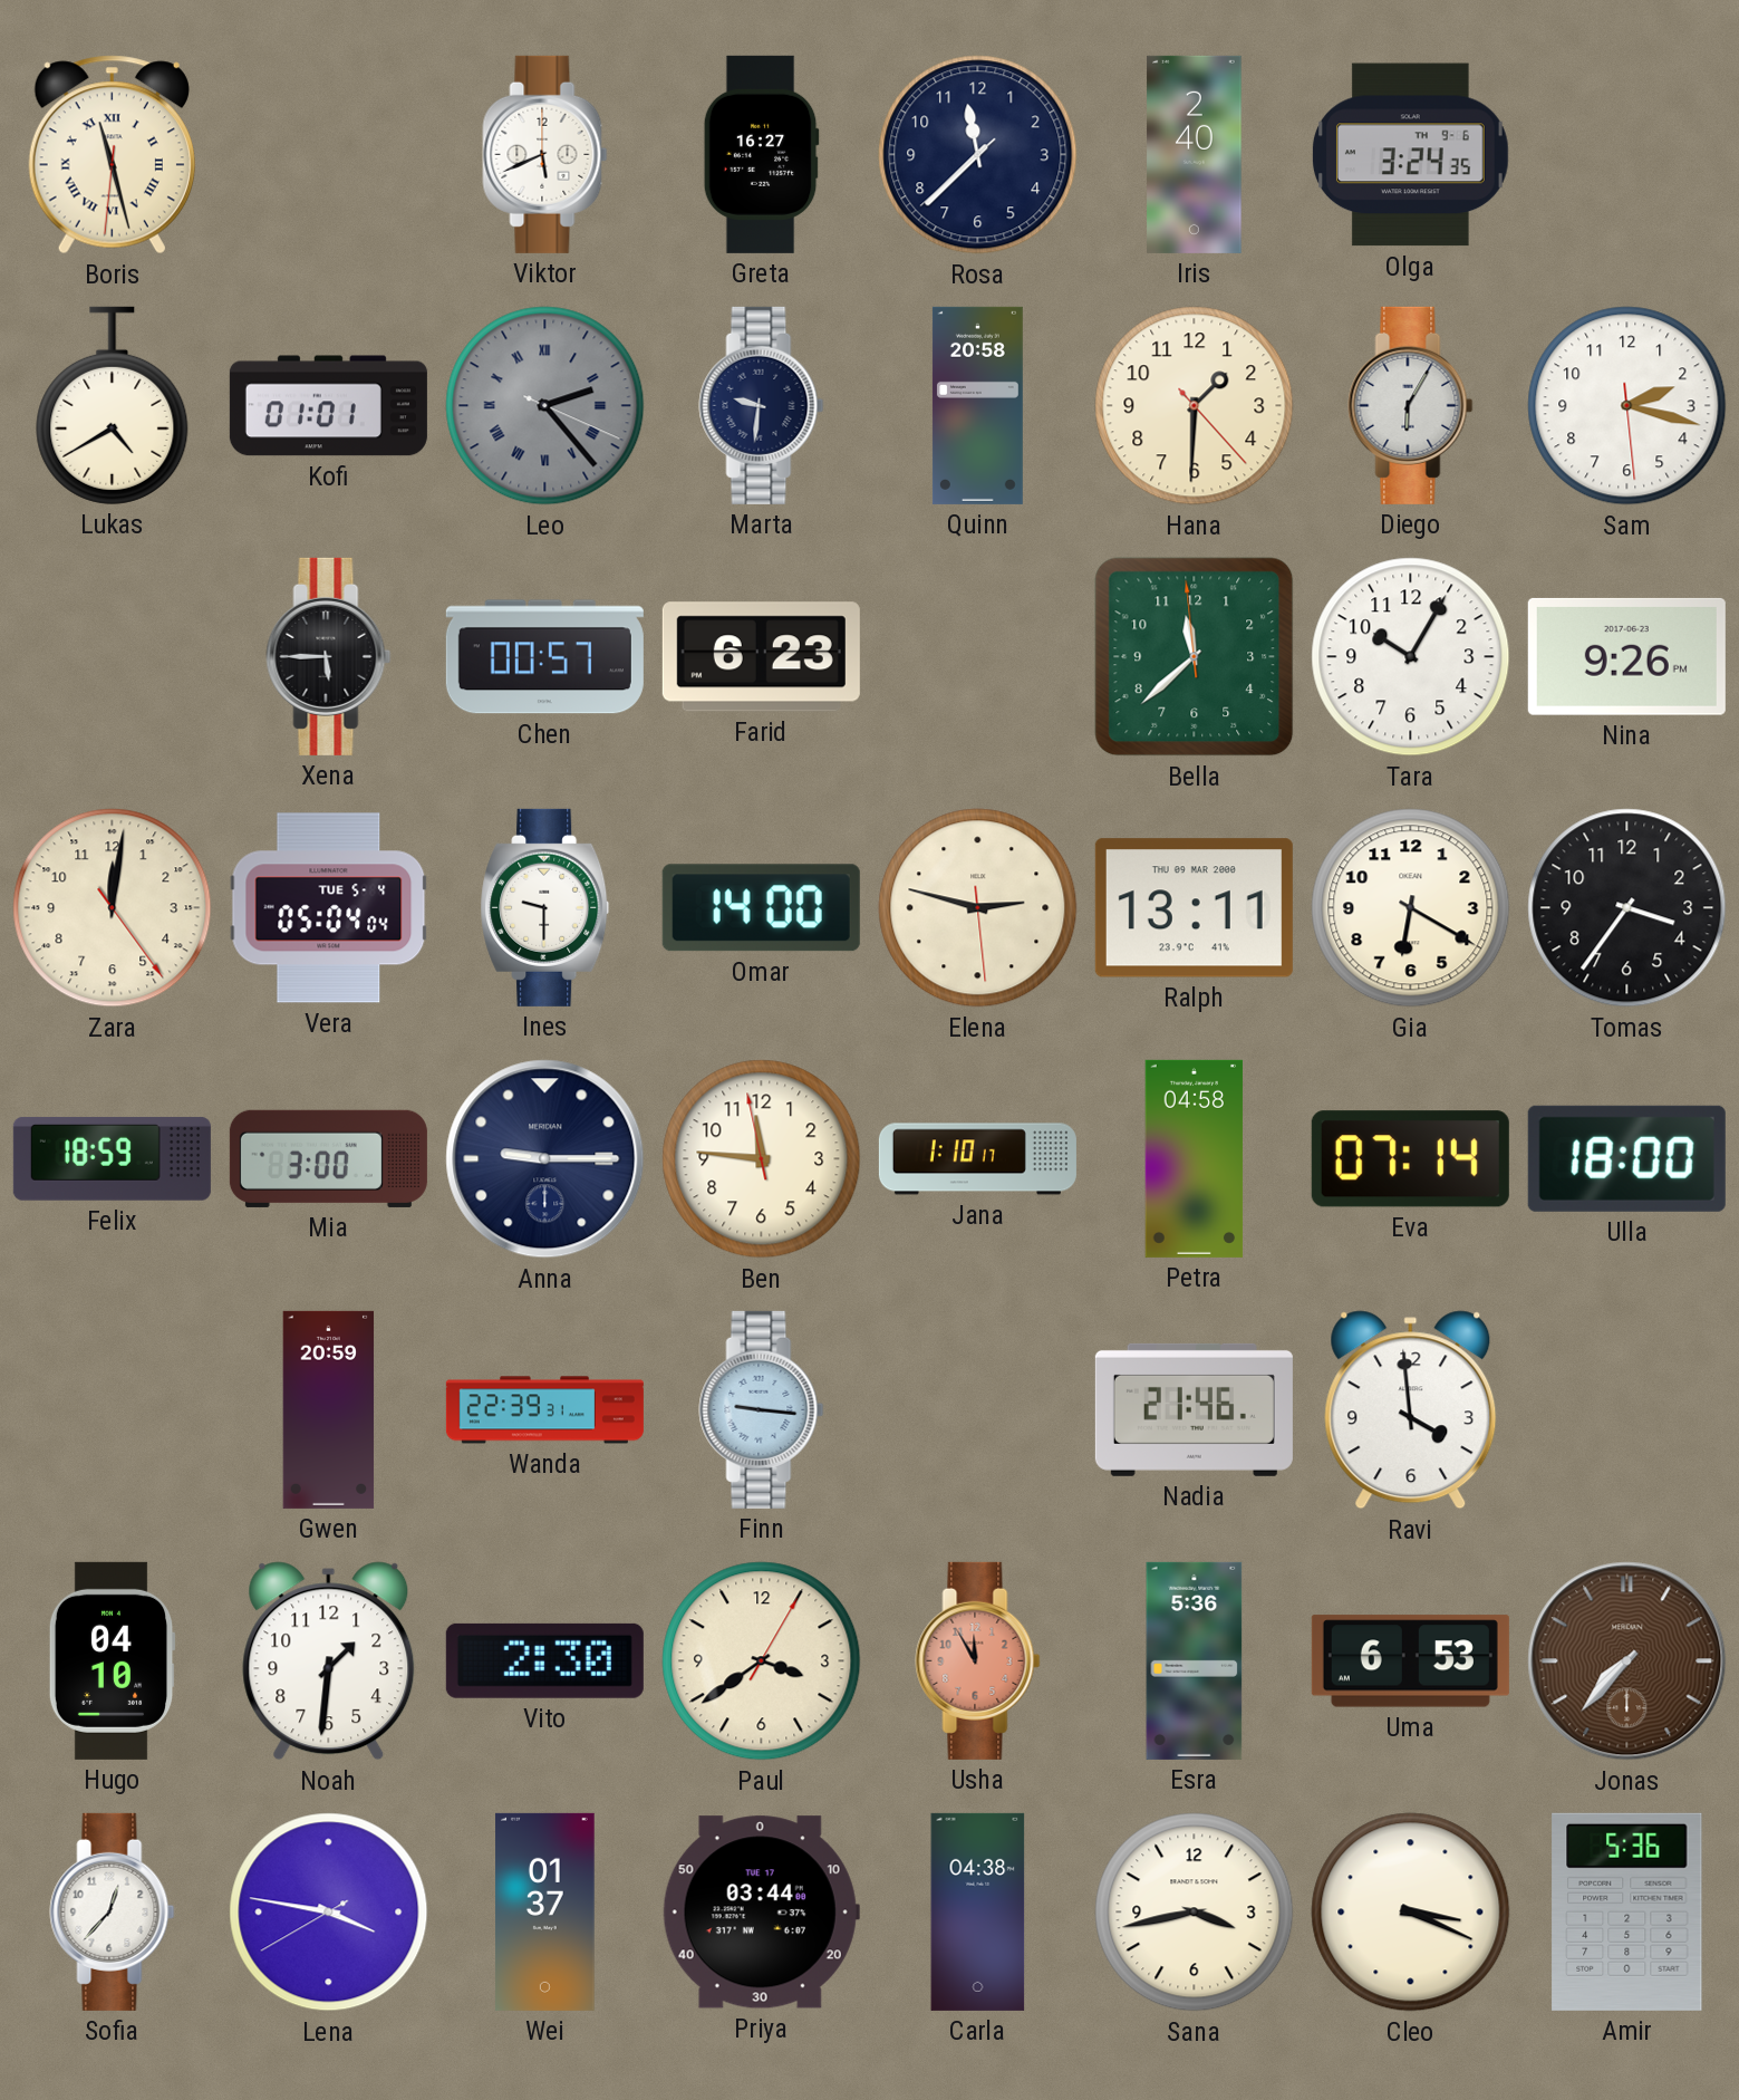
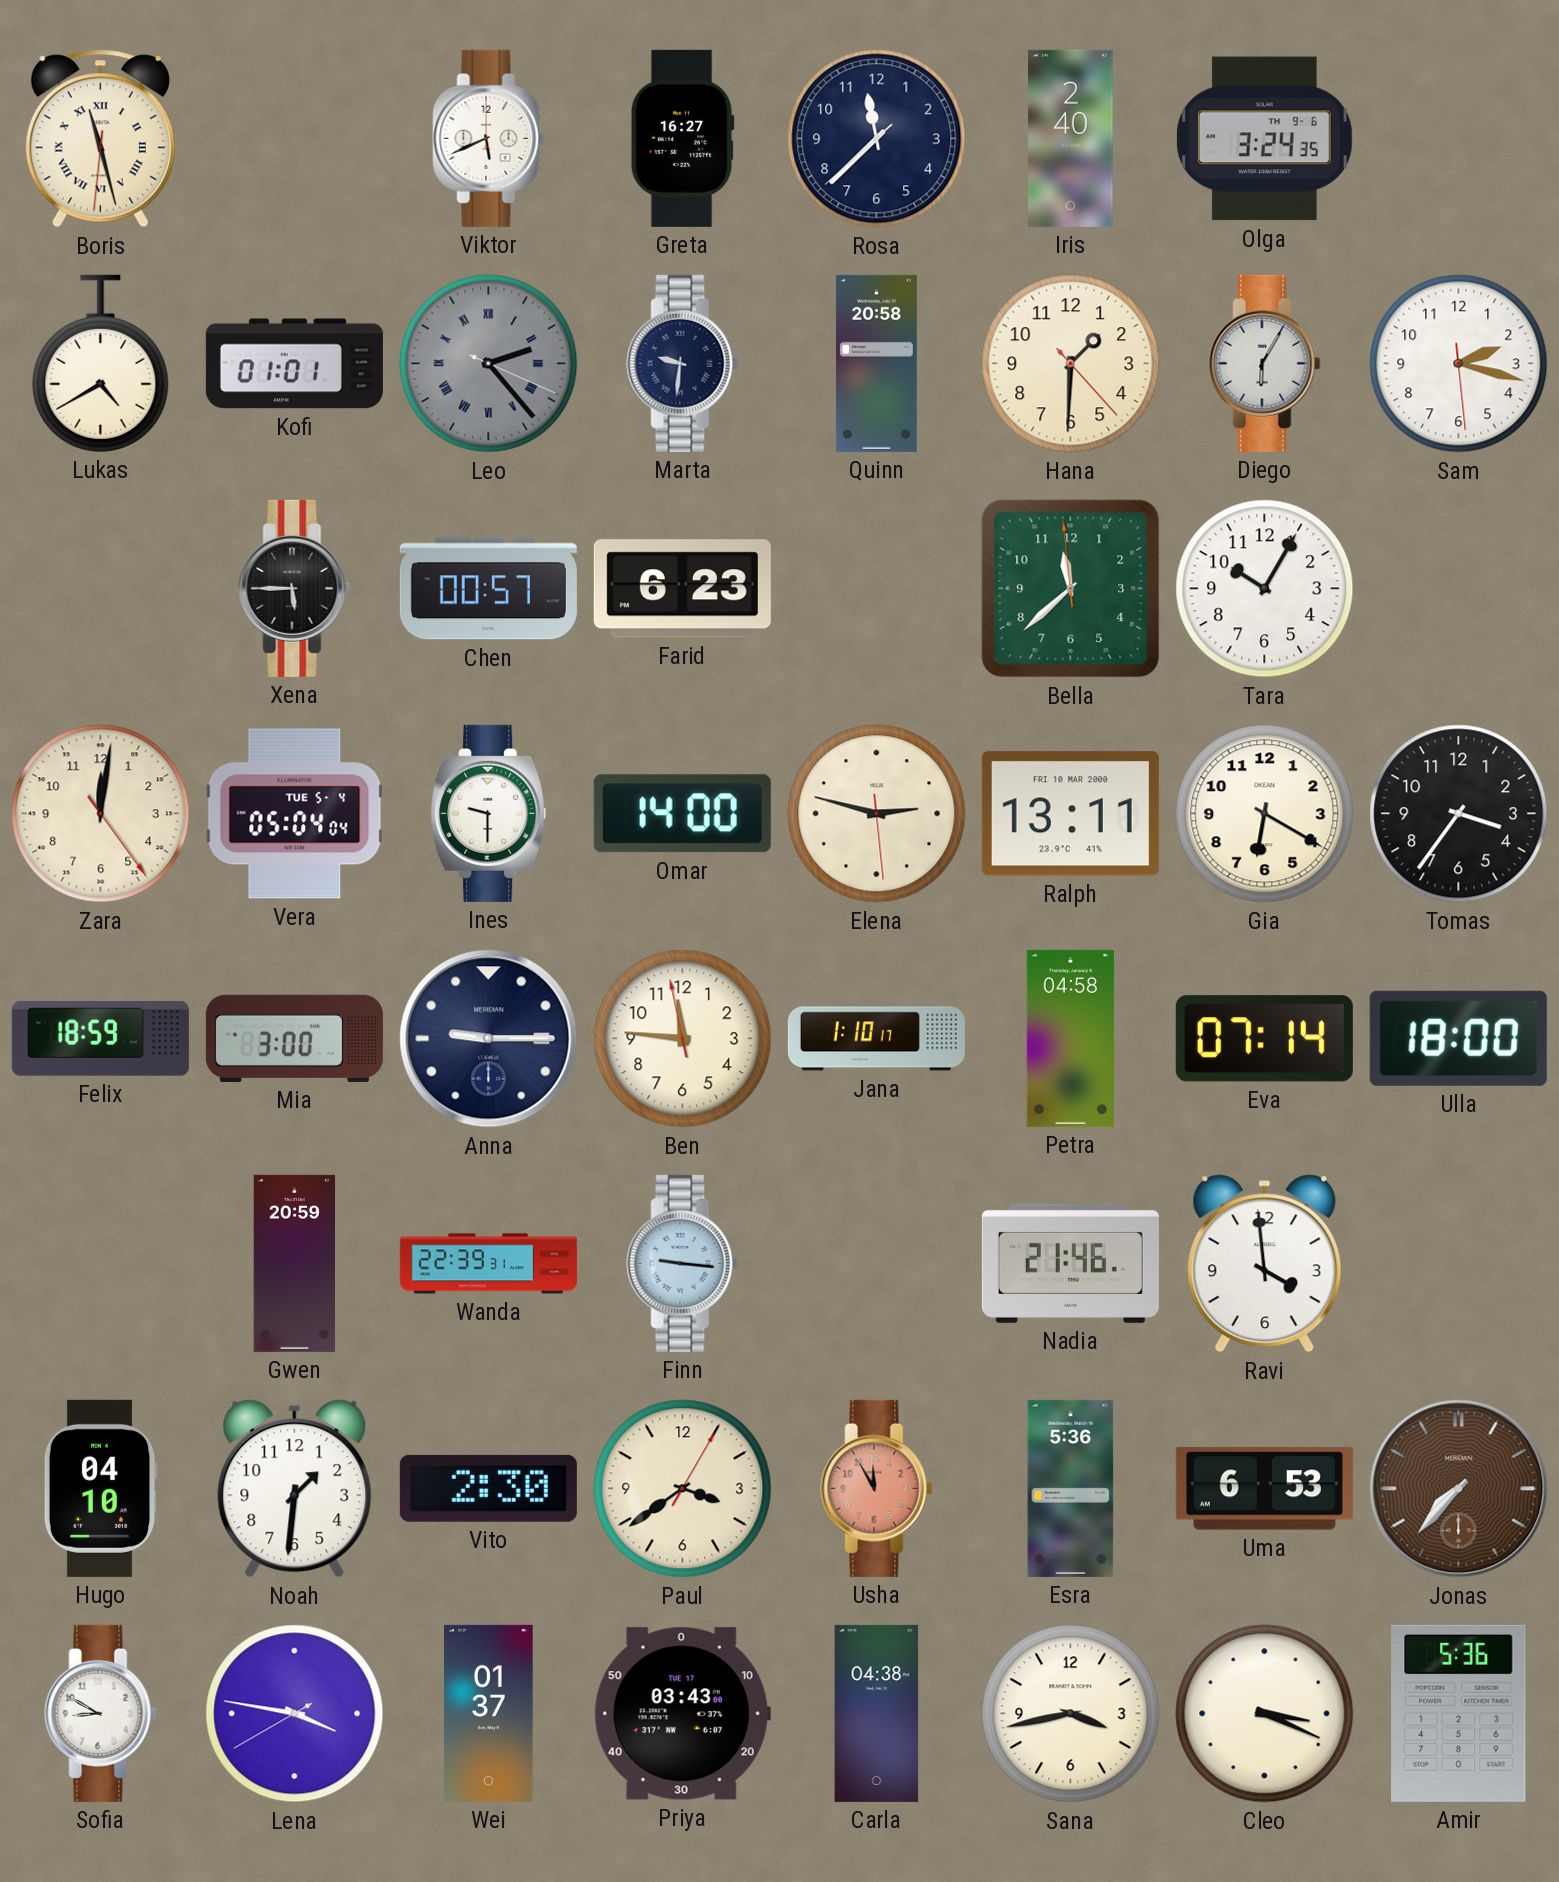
Nina: 9:26 -> none (1626, 656)
Ralph date: THU 09 MAR 2000 -> FRI 10 MAR 2000 (1070, 814)
Sofia: 12:37 -> 8:50 (101, 1713)
Priya: 03:44 -> 03:43 (682, 1714)
